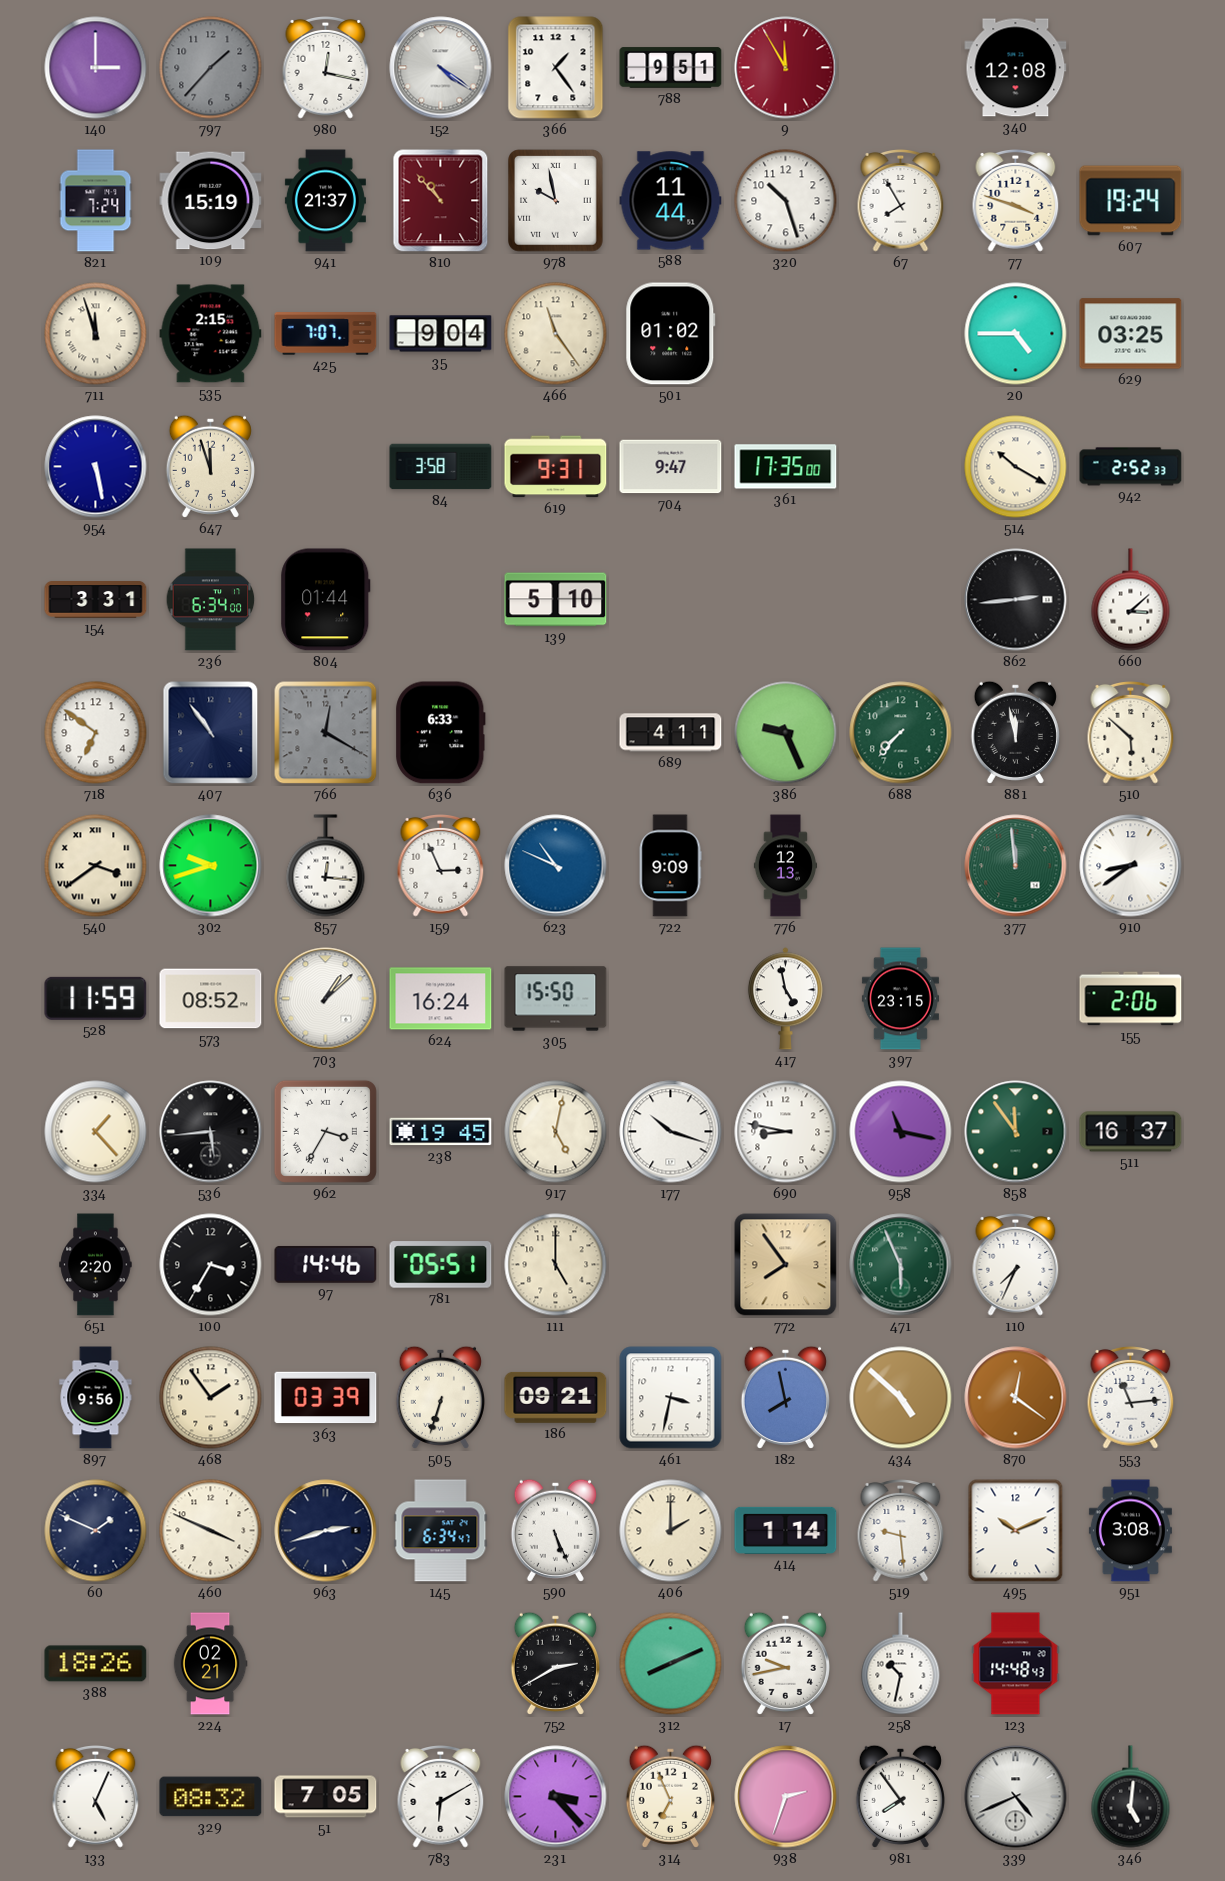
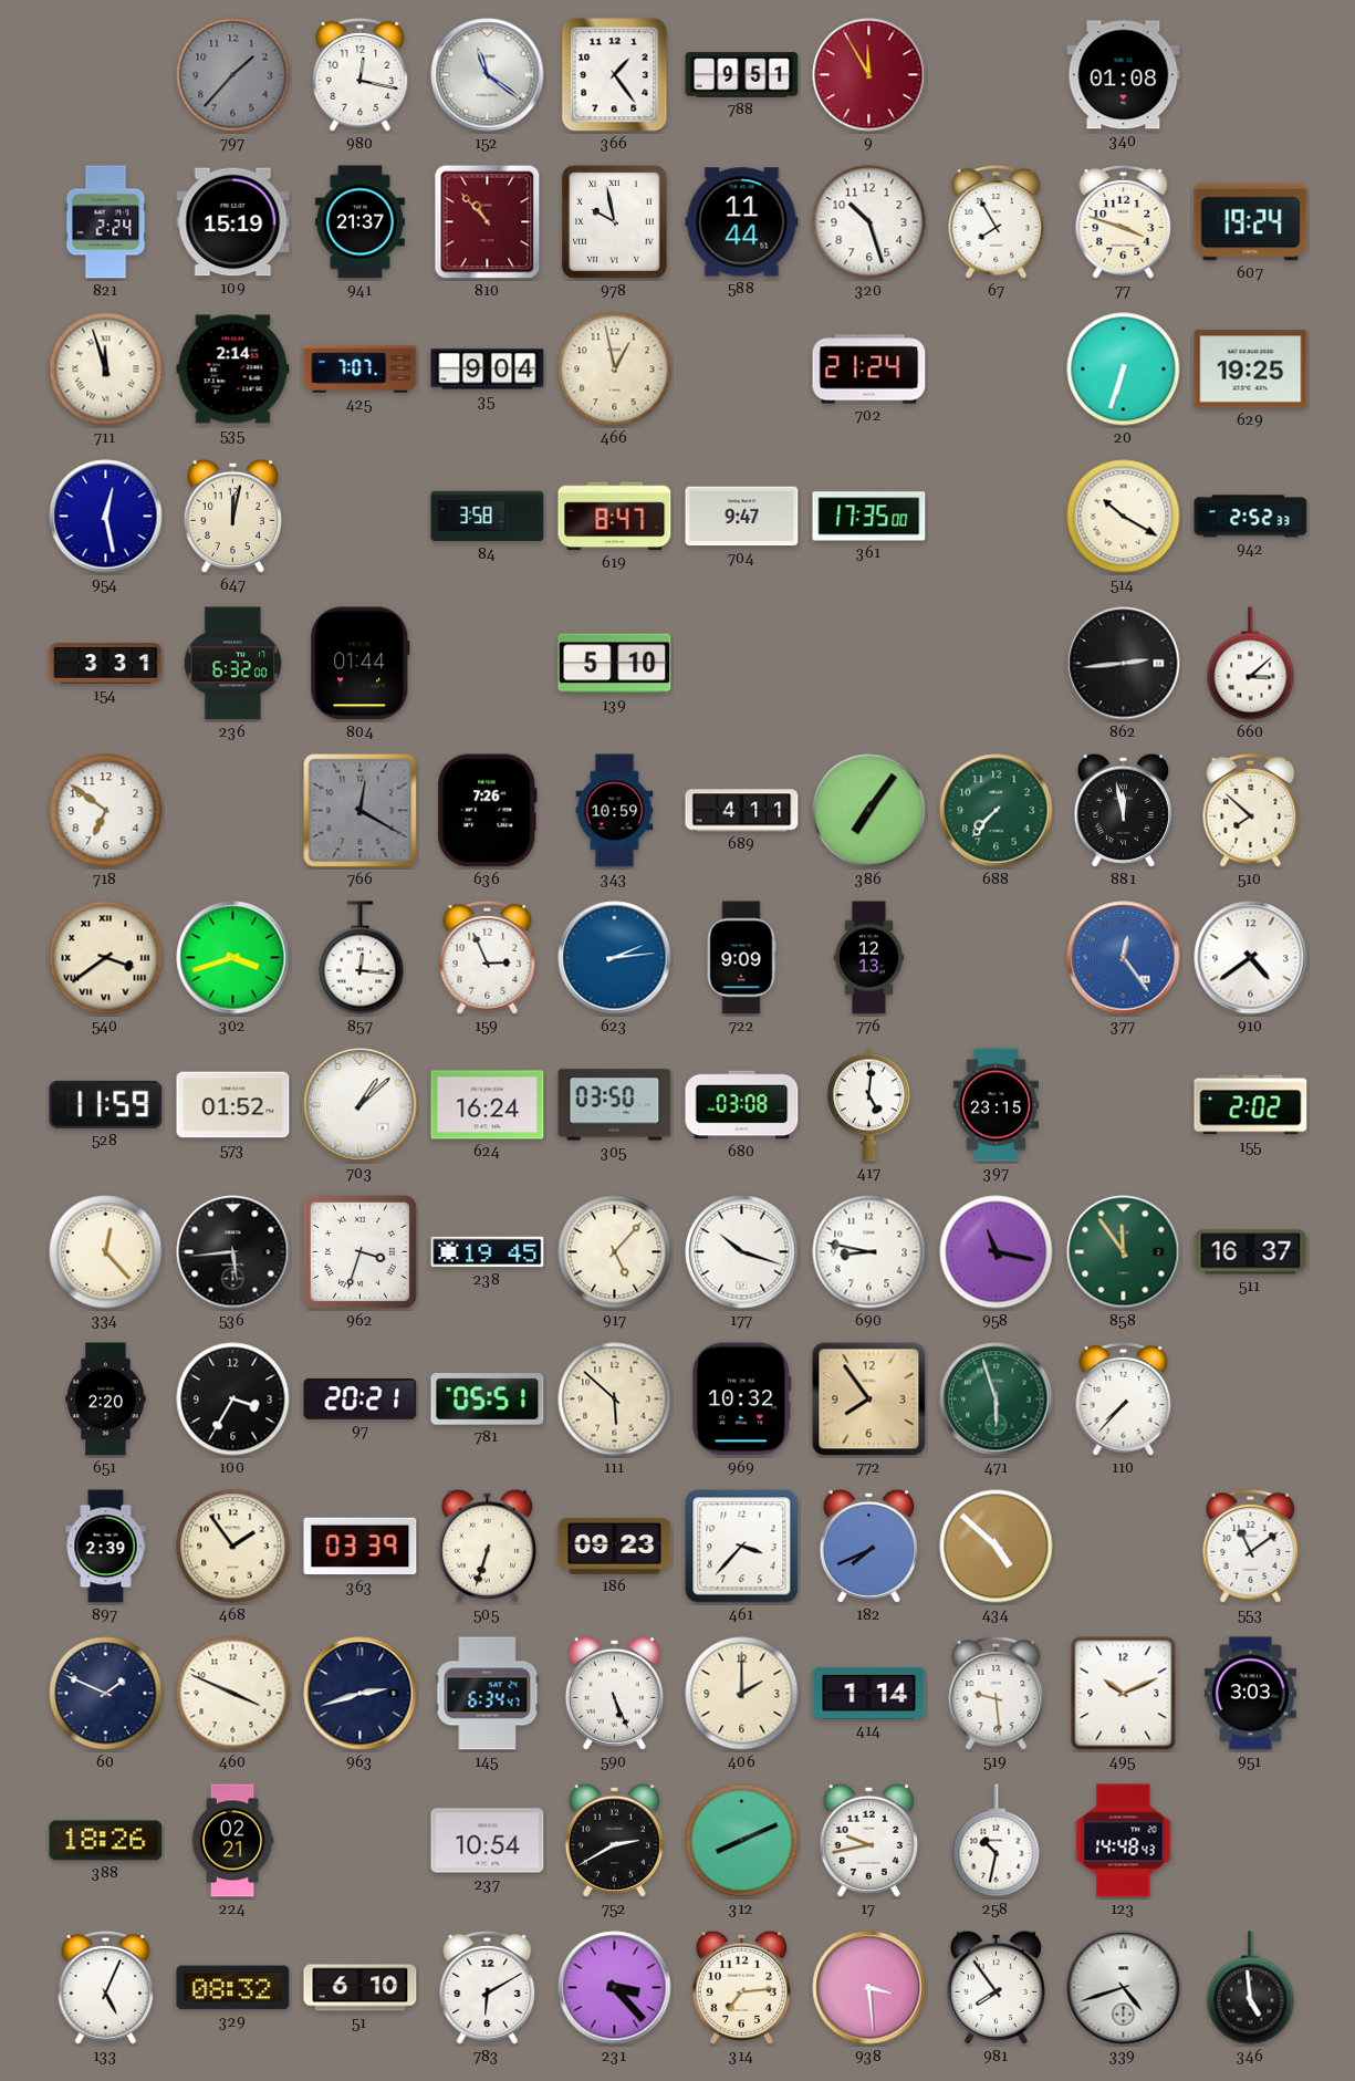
140: 3:00 -> none (96, 68)
152: 4:21 -> 11:21 (488, 75)
340: 12:08 -> 01:08 (1124, 75)
821: 7:24 -> 2:24 (106, 222)
535: 2:15 -> 2:14 (233, 370)
466: 11:24 -> 12:58 (615, 370)
501: 01:02 -> none (671, 334)
702: none -> 21:24 (869, 370)
20: 4:45 -> 6:33 (1124, 370)
629: 03:25 -> 19:25 (1251, 370)
954: 5:28 -> 12:28 (106, 517)
647: 11:57 -> 12:02 (232, 516)
619: 9:31 -> 8:47 (615, 517)
236: 6:34 -> 6:32 (233, 664)
407: 10:54 -> none (211, 733)
636: 6:33 -> 7:26 (488, 811)
343: none -> 10:59 (615, 811)
386: 9:26 -> 7:06 (869, 811)
510: 5:52 -> 7:52 (1251, 811)
302: 9:42 -> 3:42 (233, 958)
623: 10:49 -> 2:14 (615, 958)
377: 11:59 -> 12:24 (1124, 958)
377 dial: green -> blue (1124, 958)
910: 8:39 -> 4:39 (1251, 958)
573: 08:52 -> 01:52 (233, 1105)
305: 15:50 -> 03:50 (615, 1105)
680: none -> 03:08 (742, 1105)
417: 4:58 -> 5:01 (868, 1105)
155: 2:06 -> 2:02 (1251, 1105)
334: 1:23 -> 12:23 (106, 1252)
962: 3:35 -> 3:33 (359, 1251)
917: 5:02 -> 5:07 (615, 1252)
97: 14:46 -> 20:21 (361, 1398)
111: 5:00 -> 5:52 (615, 1400)
969: none -> 10:32 (742, 1400)
471: 5:56 -> 5:57 (997, 1400)
110: 7:34 -> 7:37 (1124, 1400)
897: 9:56 -> 2:39 (106, 1547)
186: 09:21 -> 09:23 (615, 1546)
461: 3:32 -> 3:37 (742, 1547)
182: 7:58 -> 7:41 (868, 1546)
870: 12:21 -> none (1016, 1398)
553: 11:14 -> 11:09 (1251, 1547)
951: 3:08 -> 3:03 (1250, 1694)
237: none -> 10:54 (488, 1841)
51: 7:05 -> 6:10 (361, 1988)
314: 6:56 -> 7:14 (741, 1987)
938: 2:33 -> 3:29 (869, 1988)
339: 4:41 -> 4:42 (1124, 1988)
346: 5:01 -> 4:59 (1251, 1988)
